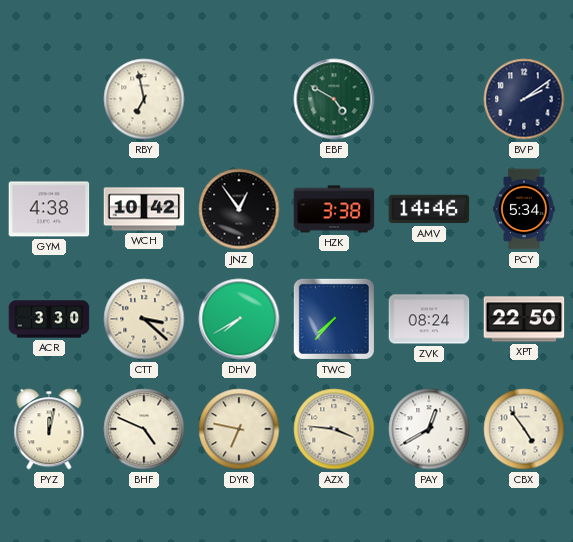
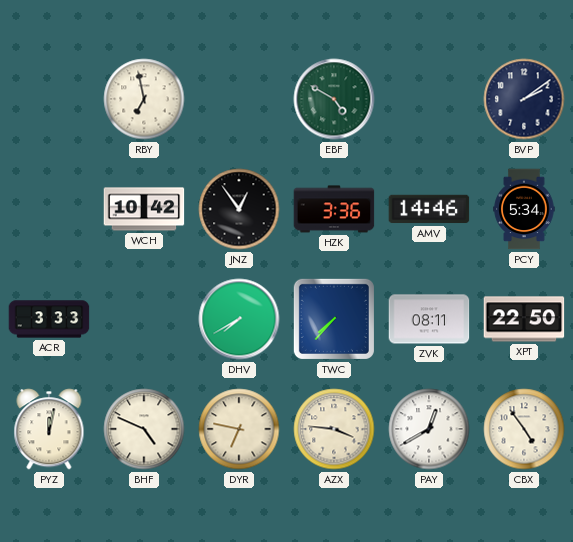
GYM: 4:38 -> none (49, 209)
HZK: 3:38 -> 3:36 (334, 209)
ACR: 3:30 -> 3:33 (49, 319)
CTT: 3:22 -> none (144, 319)
ZVK: 08:24 -> 08:11 (429, 319)
